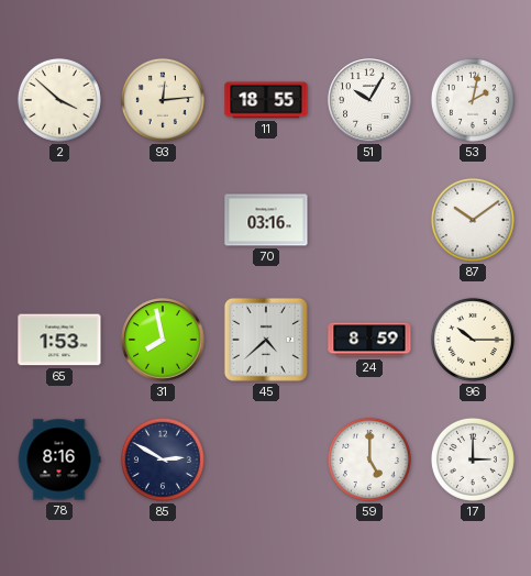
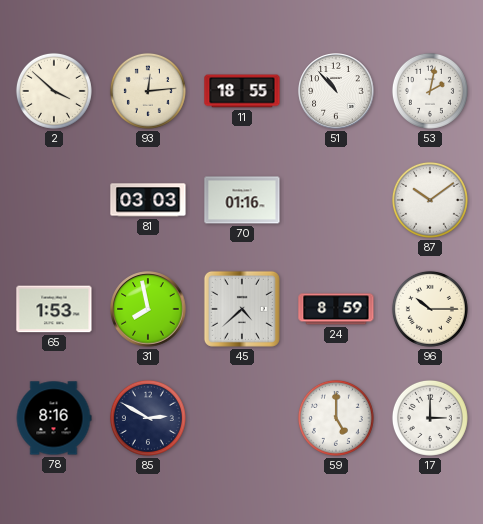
51: 10:05 -> 10:53 (336, 91)
81: none -> 03:03 (148, 200)
70: 03:16 -> 01:16 (242, 200)
